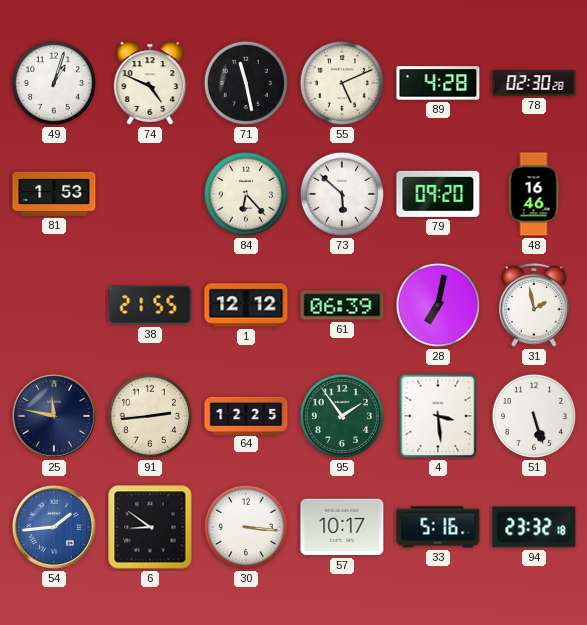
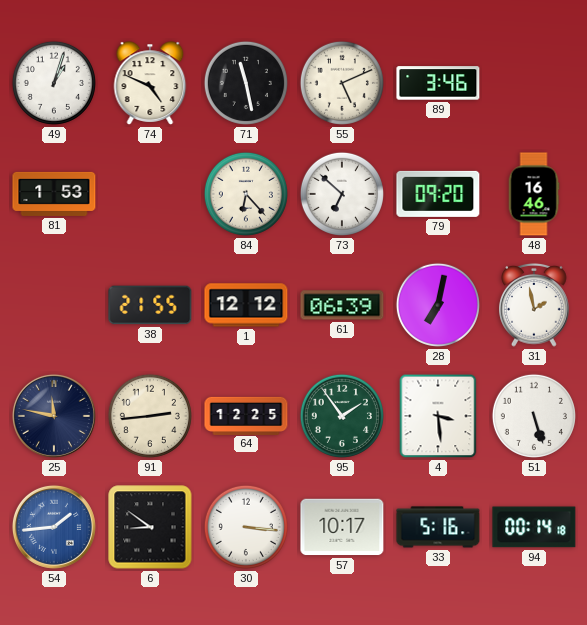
89: 4:28 -> 3:46 (438, 83)
78: 02:30 -> none (534, 83)
73: 5:52 -> 6:52 (342, 194)
94: 23:32 -> 00:14 (534, 527)
